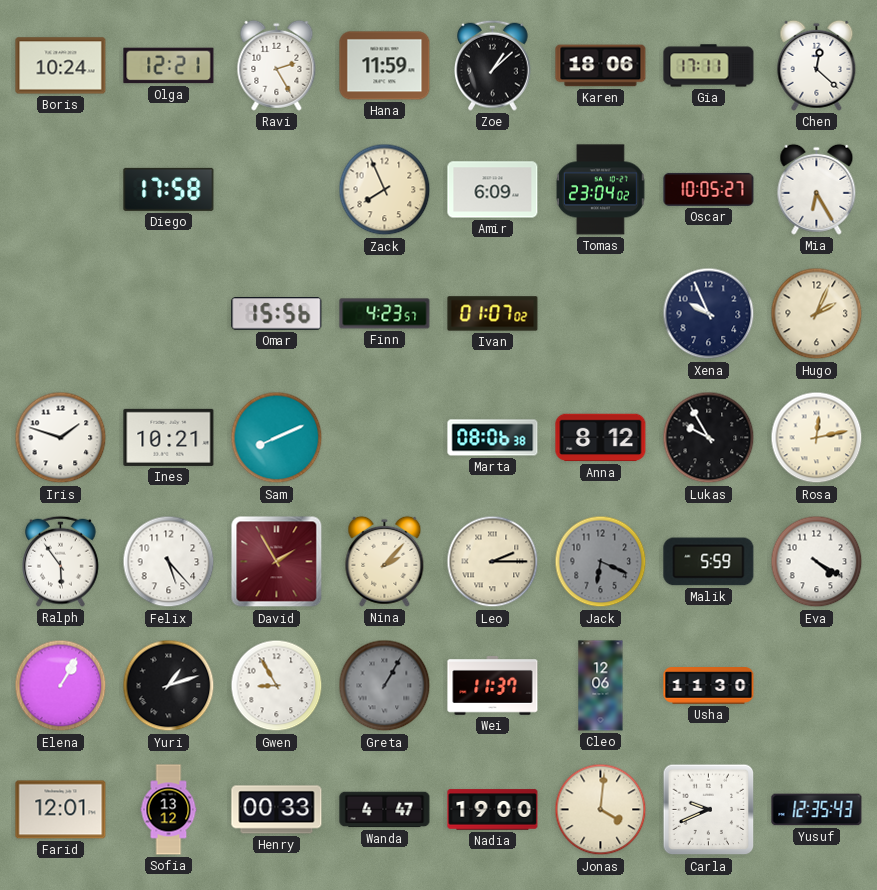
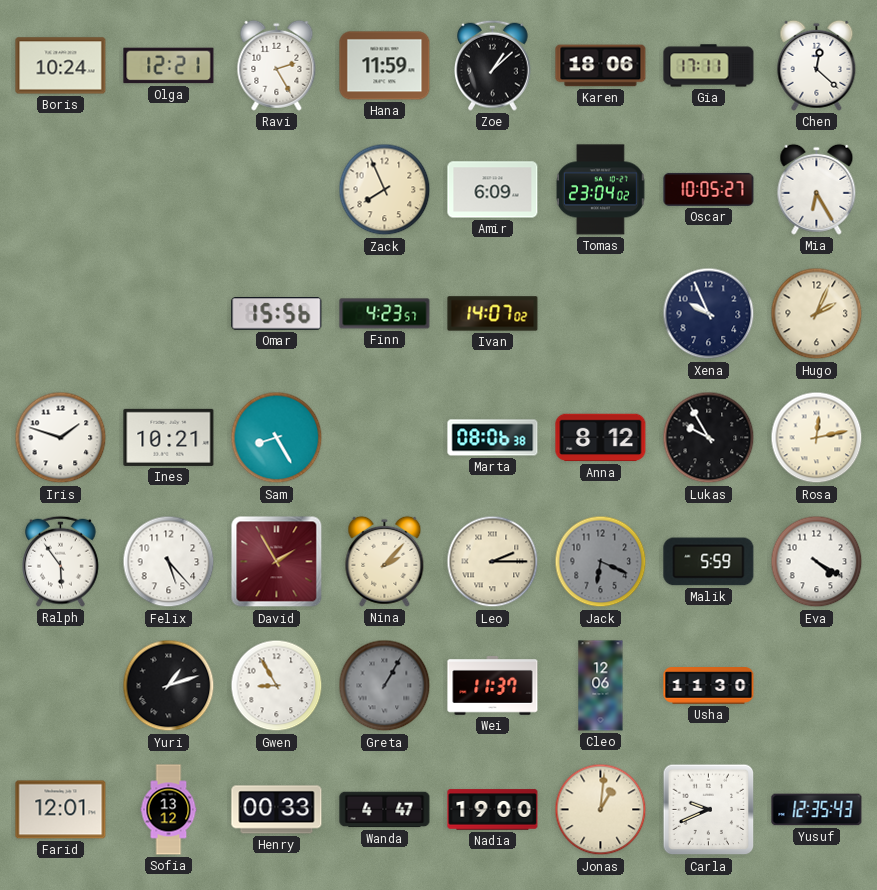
Diego: 17:58 -> none (169, 189)
Ivan: 01:07 -> 14:07 (493, 314)
Sam: 8:11 -> 8:25 (277, 438)
Elena: 1:05 -> none (61, 686)
Jonas: 4:01 -> 1:01 (601, 810)
